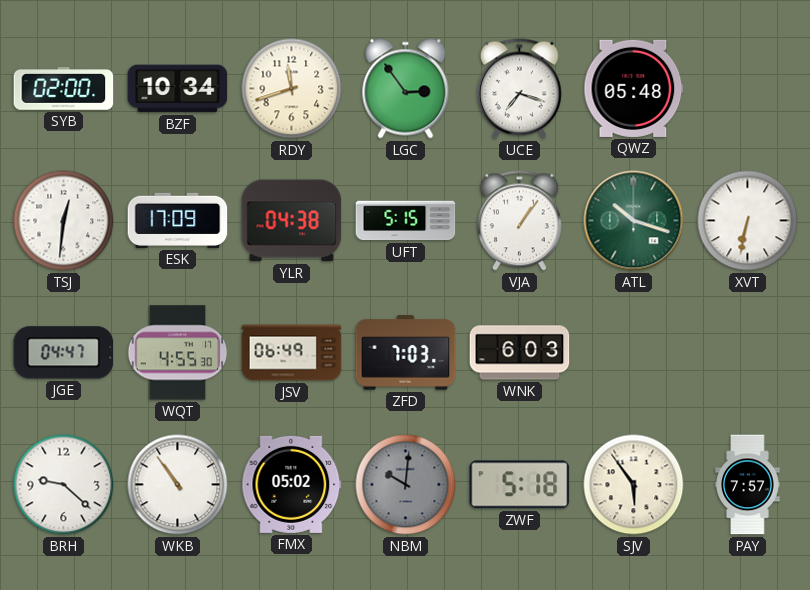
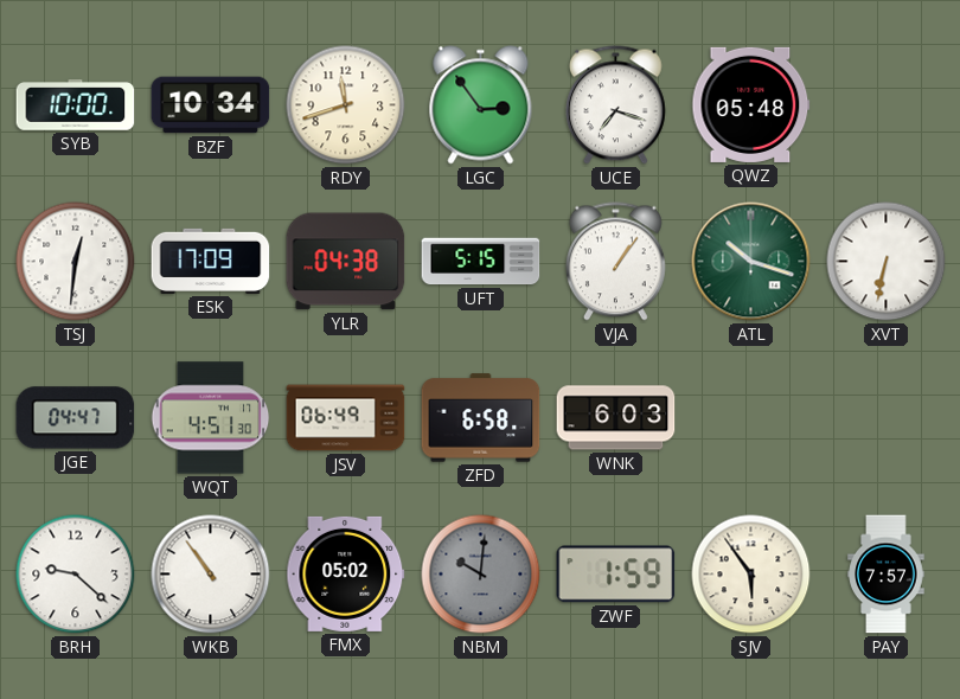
SYB: 02:00 -> 10:00 (76, 105)
WQT: 4:55 -> 4:51 (211, 418)
ZFD: 7:03 -> 6:58 (481, 418)
ZWF: 5:18 -> 1:59 (616, 575)
